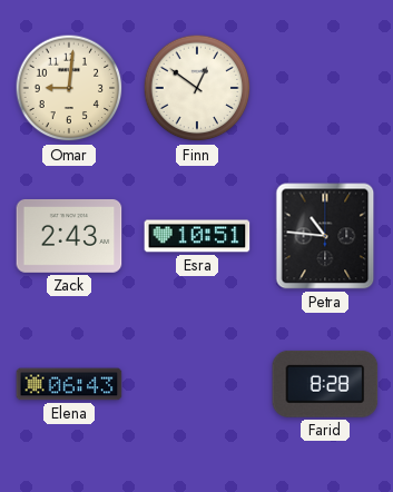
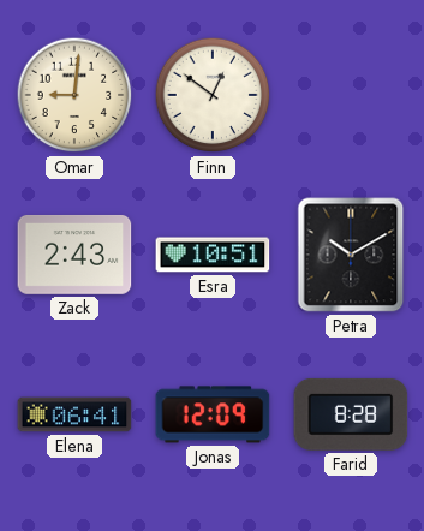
Petra: 10:46 -> 10:10 (351, 255)
Elena: 06:43 -> 06:41 (74, 414)
Jonas: none -> 12:09 (213, 414)
